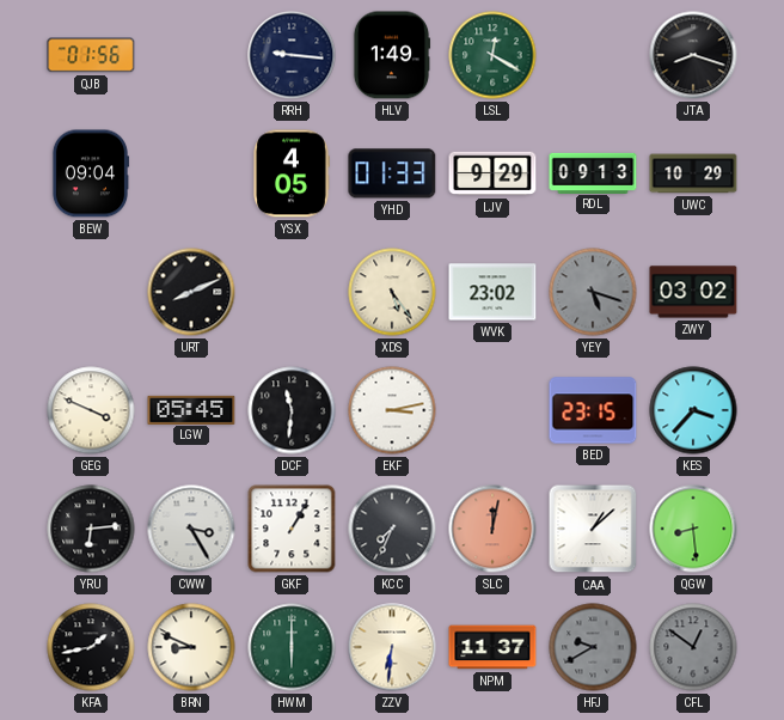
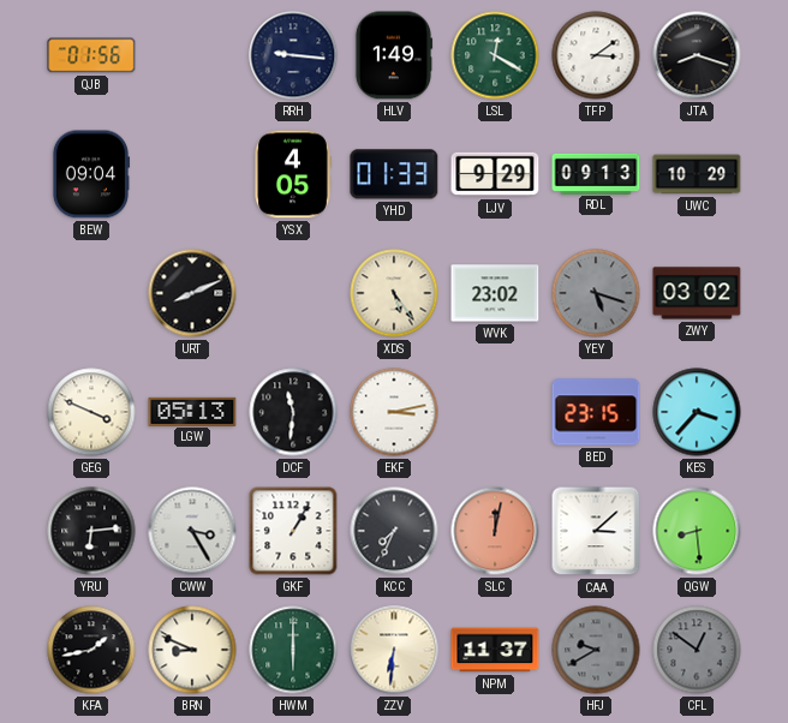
TFP: none -> 3:09 (596, 55)
LGW: 05:45 -> 05:13 (192, 411)
CAA: 1:08 -> 3:08 (596, 531)
